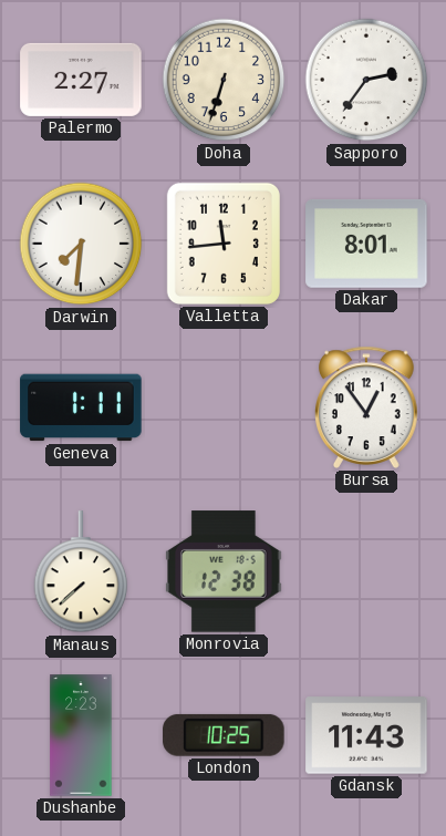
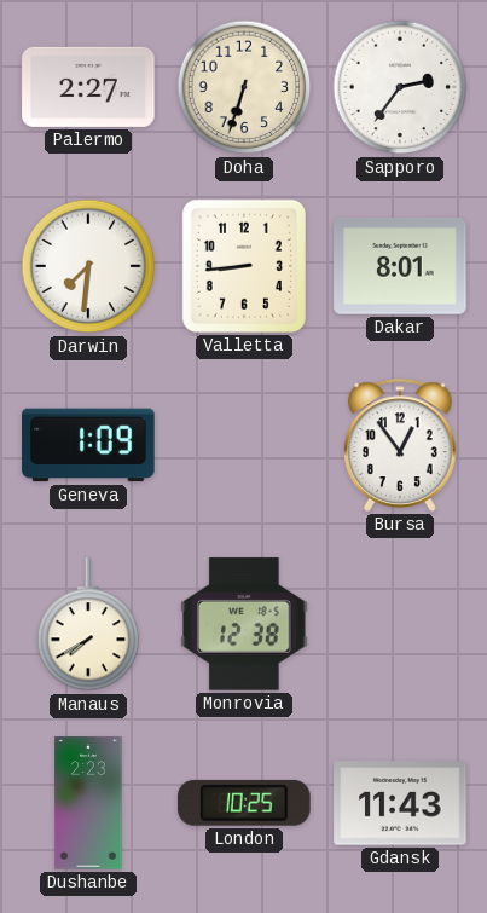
Valletta: 11:44 -> 8:44 (244, 266)
Geneva: 1:11 -> 1:09 (88, 445)
Manaus: 7:38 -> 7:40 (88, 625)
